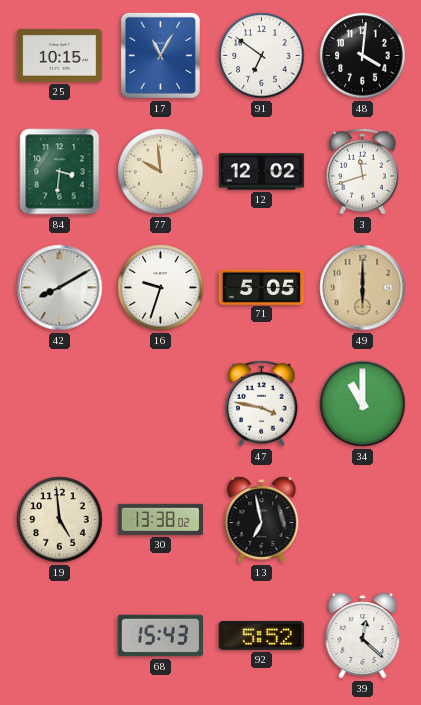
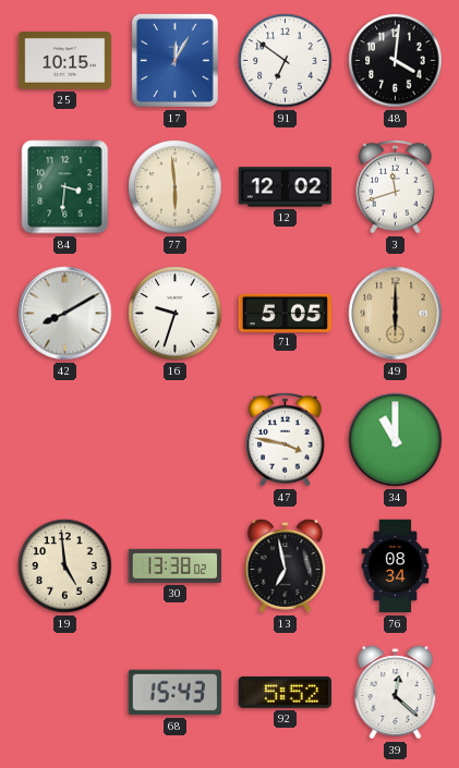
17: 11:05 -> 12:05 (174, 60)
77: 9:59 -> 5:59 (176, 187)
76: none -> 08:34 (396, 566)
